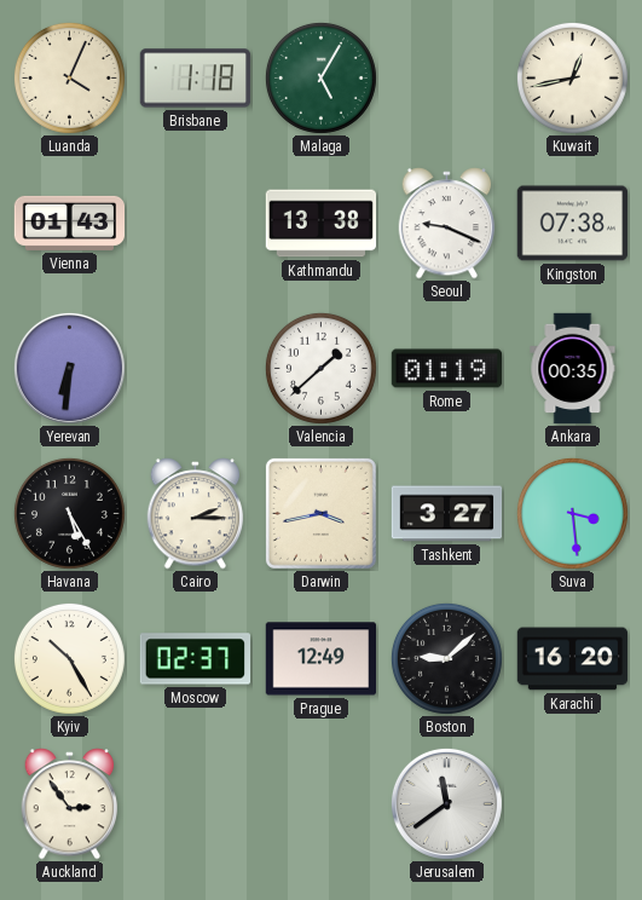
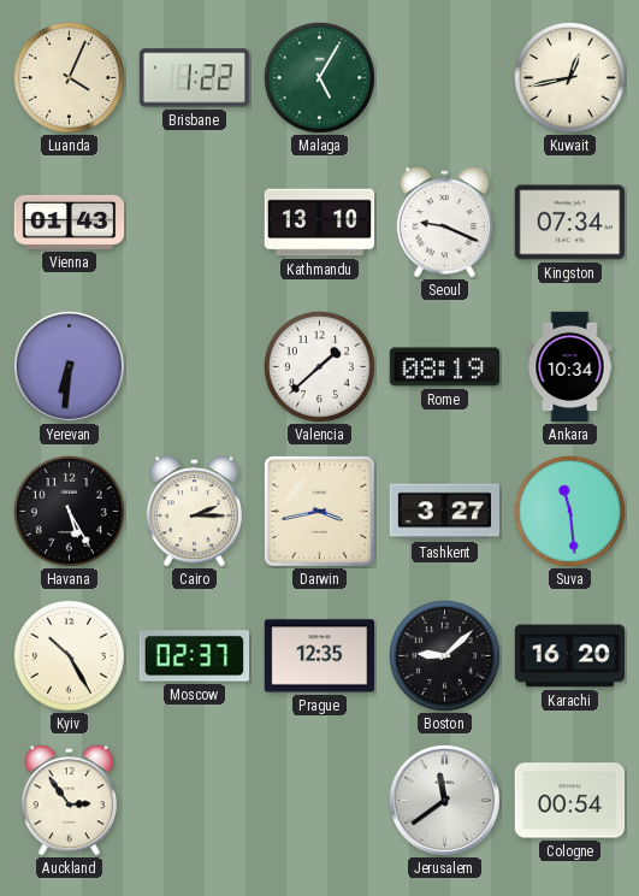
Brisbane: 1:18 -> 1:22 (195, 78)
Kathmandu: 13:38 -> 13:10 (320, 223)
Kingston: 07:38 -> 07:34 (569, 223)
Rome: 01:19 -> 08:19 (445, 367)
Ankara: 00:35 -> 10:34 (570, 367)
Suva: 3:29 -> 11:29 (569, 511)
Prague: 12:49 -> 12:35 (320, 656)
Cologne: none -> 00:54 (570, 801)
